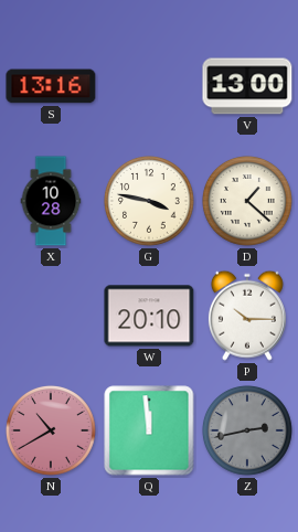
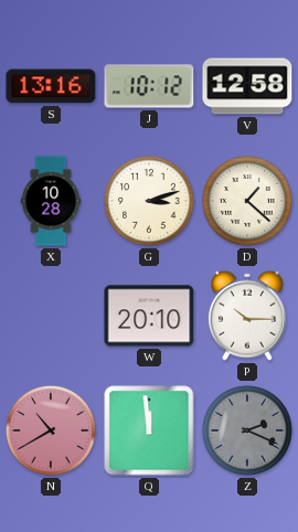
J: none -> 10:12 (149, 86)
V: 13:00 -> 12:58 (247, 86)
G: 3:47 -> 3:12 (149, 201)
Z: 2:43 -> 2:19 (247, 430)
